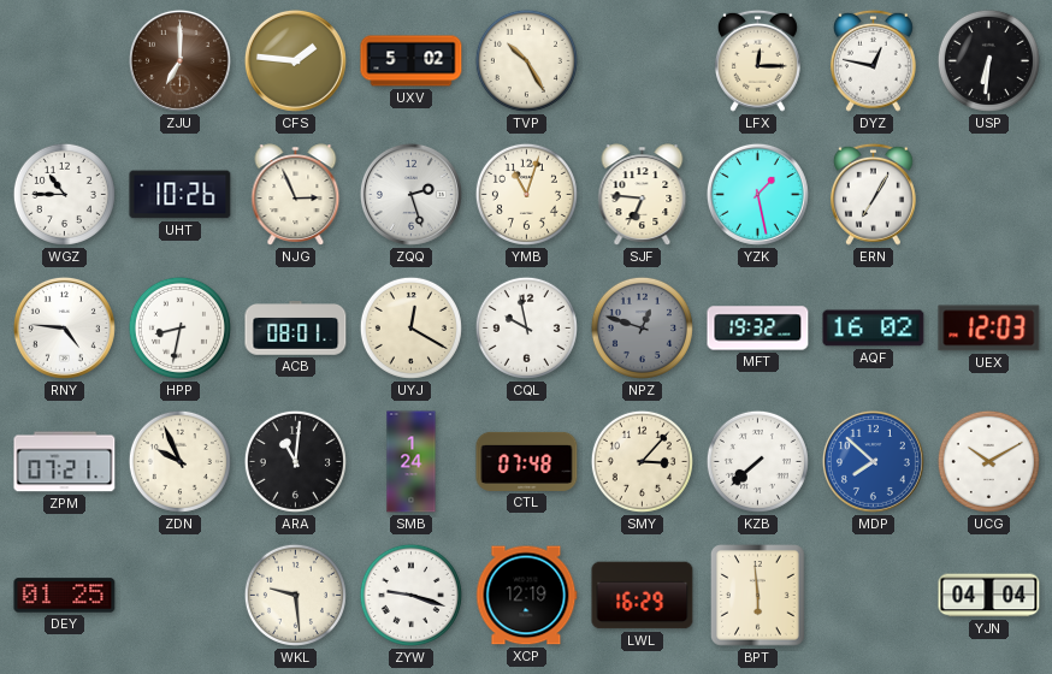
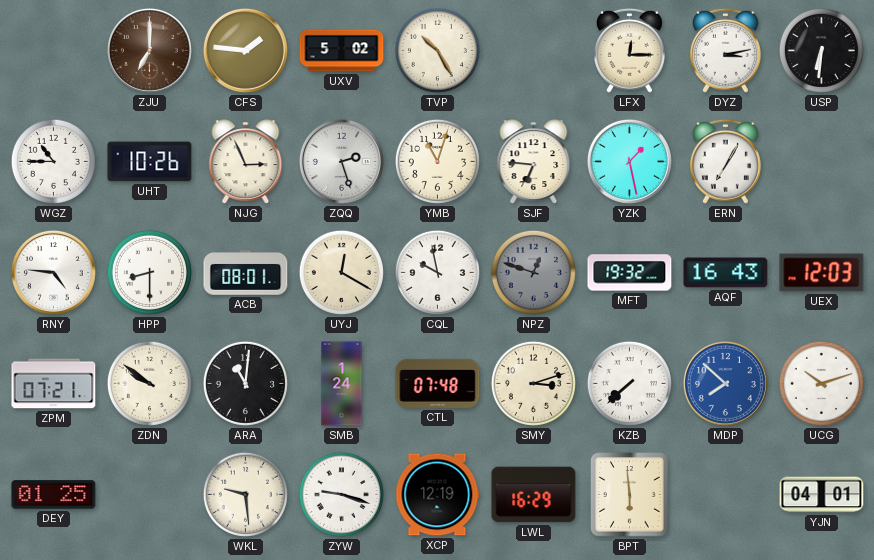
DYZ: 12:47 -> 3:13 (725, 50)
HPP: 8:32 -> 8:30 (149, 272)
AQF: 16:02 -> 16:43 (726, 273)
ZDN: 9:56 -> 9:51 (149, 383)
SMY: 3:07 -> 3:12 (533, 383)
UCG: 10:10 -> 10:12 (821, 383)
YJN: 04:04 -> 04:01 (822, 495)
